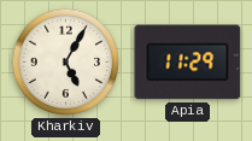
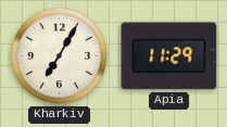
Kharkiv: 5:05 -> 7:05 (59, 55)
